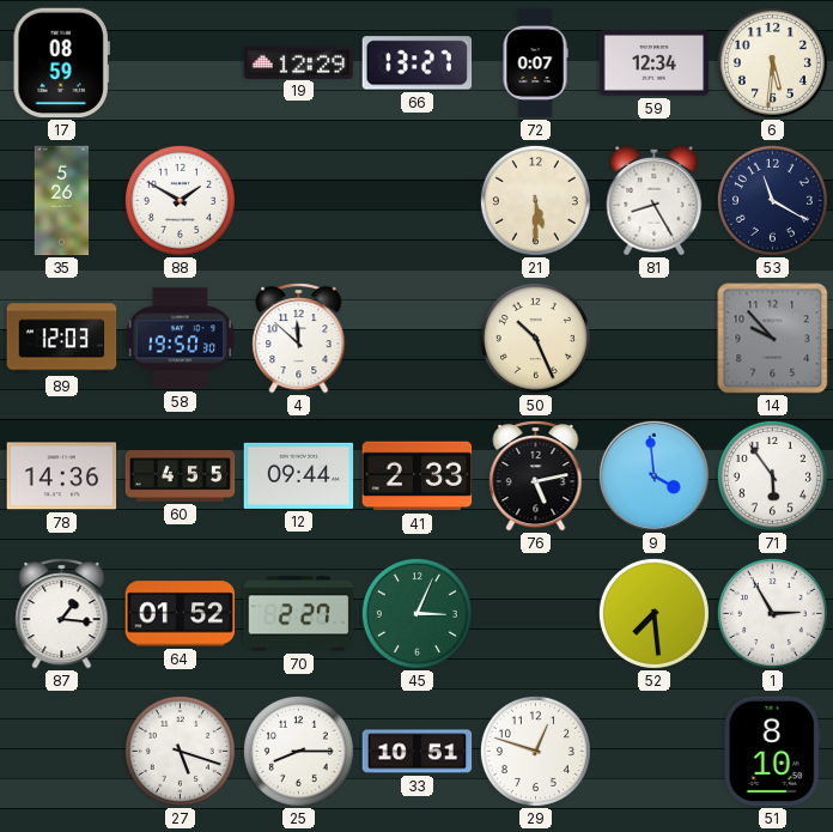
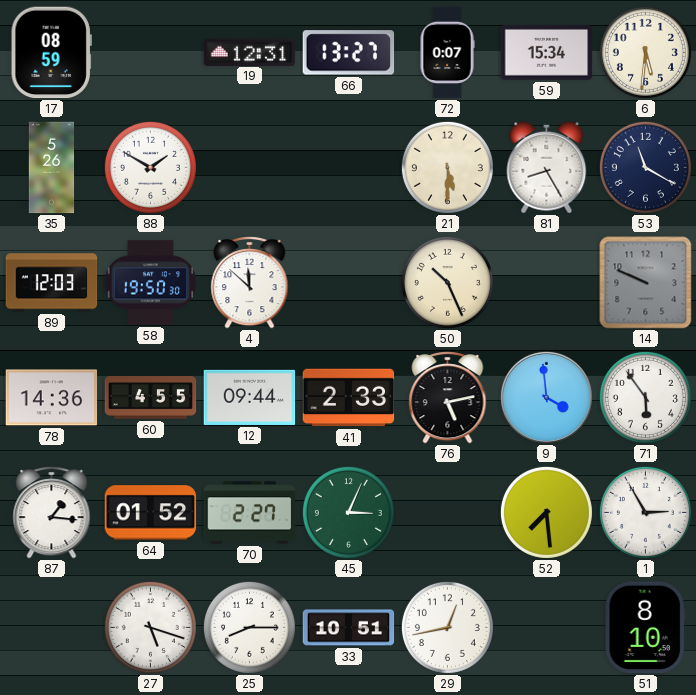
19: 12:29 -> 12:31 (250, 52)
59: 12:34 -> 15:34 (547, 53)
14: 9:53 -> 9:49 (646, 283)
29: 12:48 -> 12:43 (447, 627)
